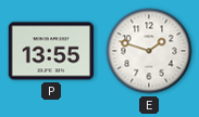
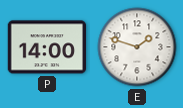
P: 13:55 -> 14:00 (47, 47)
